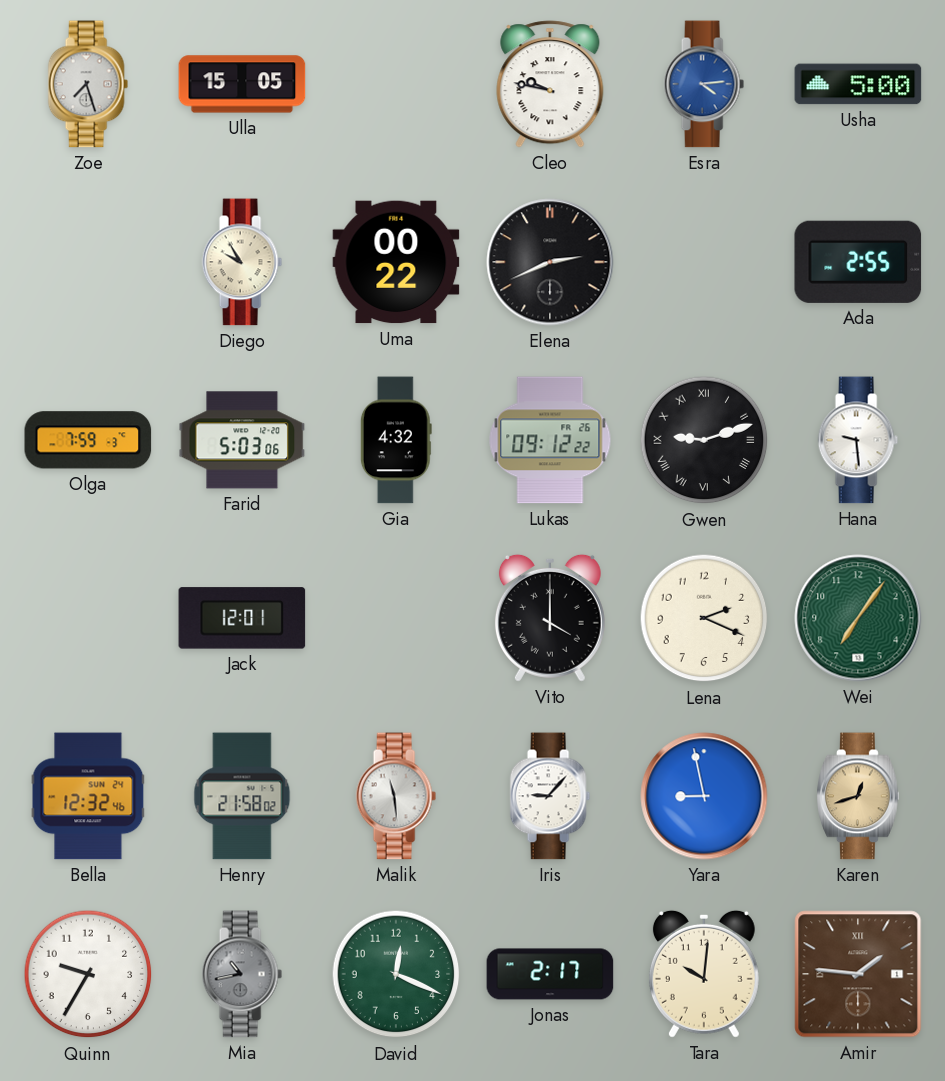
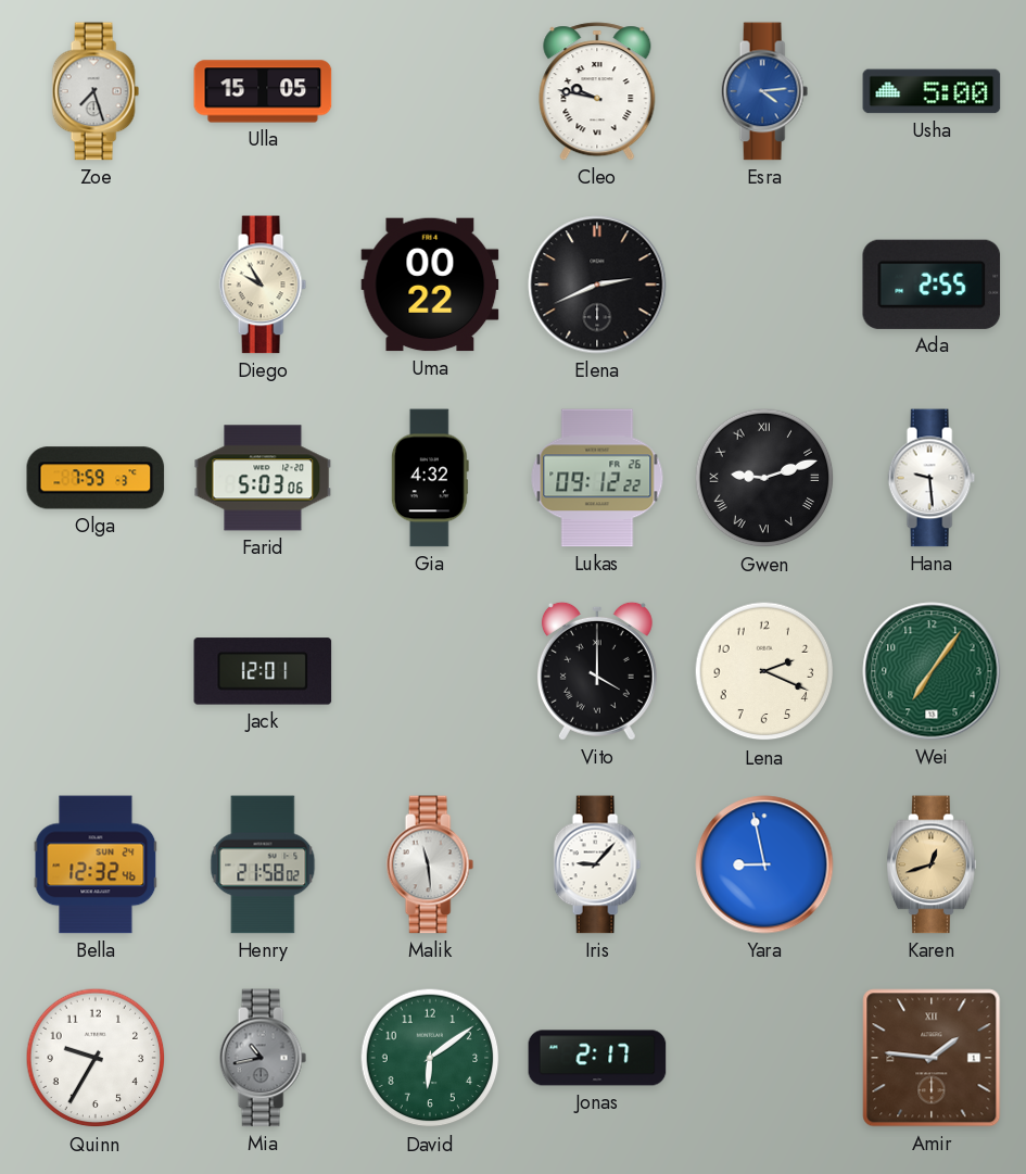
David: 12:19 -> 6:09 (430, 1058)
Tara: 10:01 -> none (704, 974)
